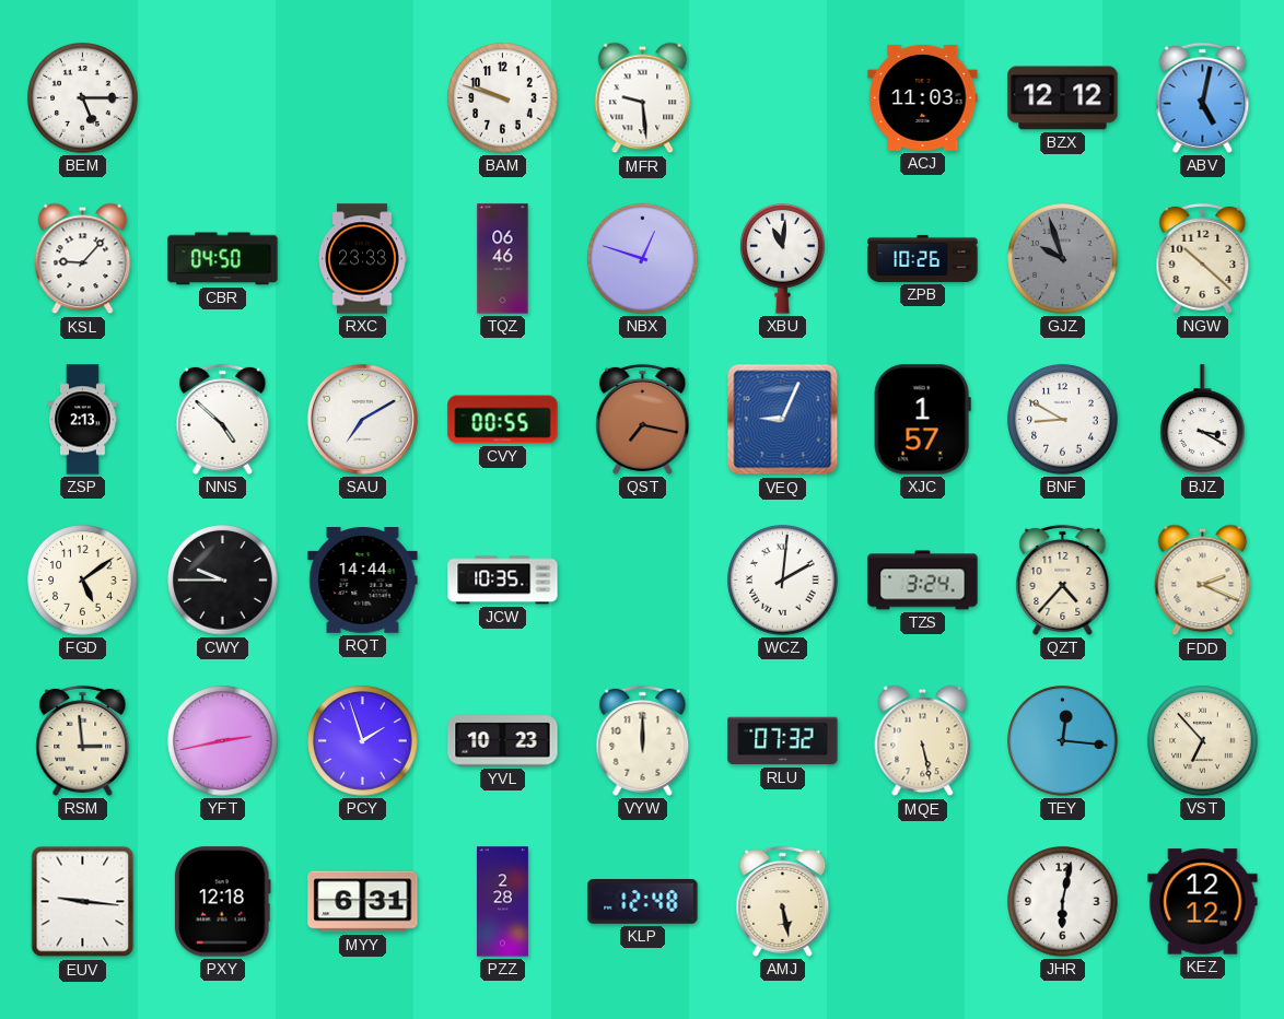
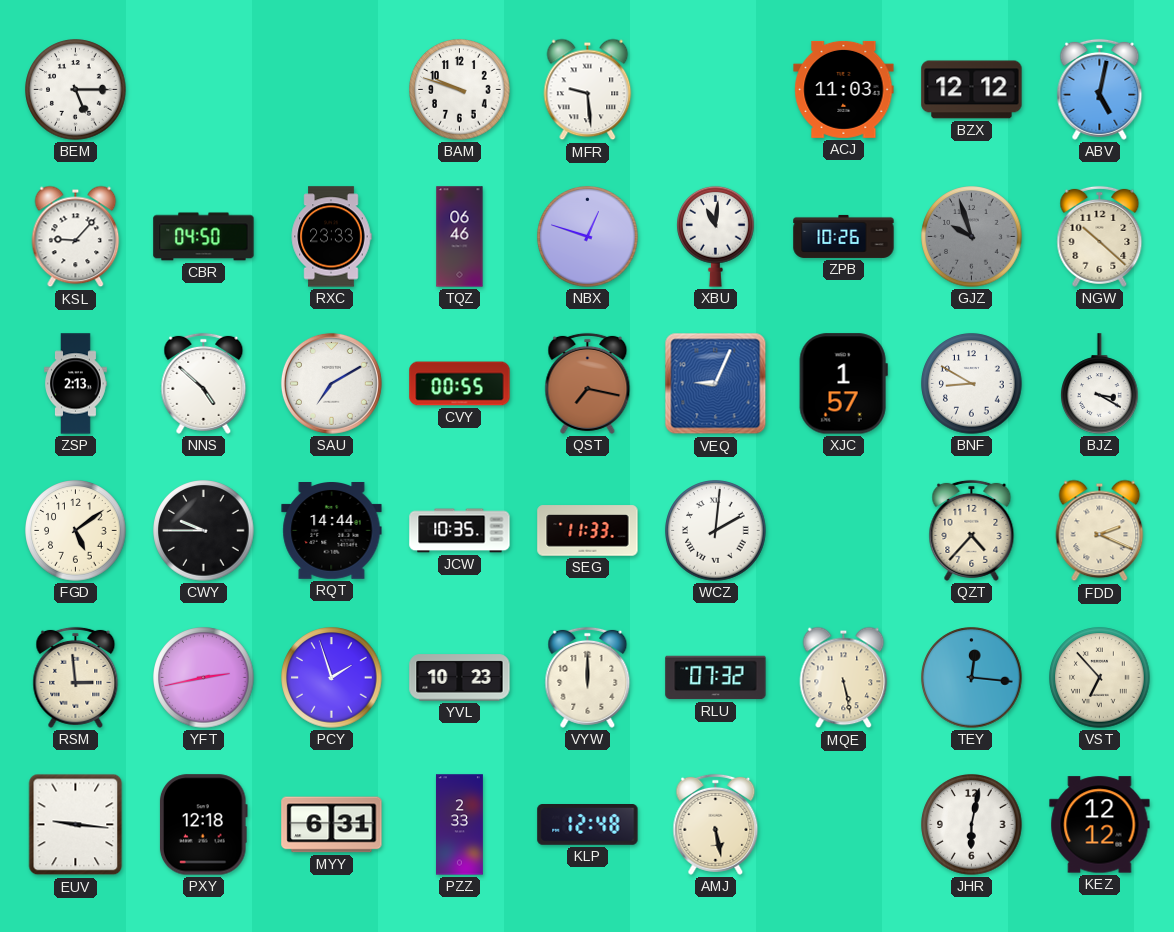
SEG: none -> 11:33 (588, 531)
TZS: 3:24 -> none (923, 581)
PZZ: 2:28 -> 2:33 (459, 825)
